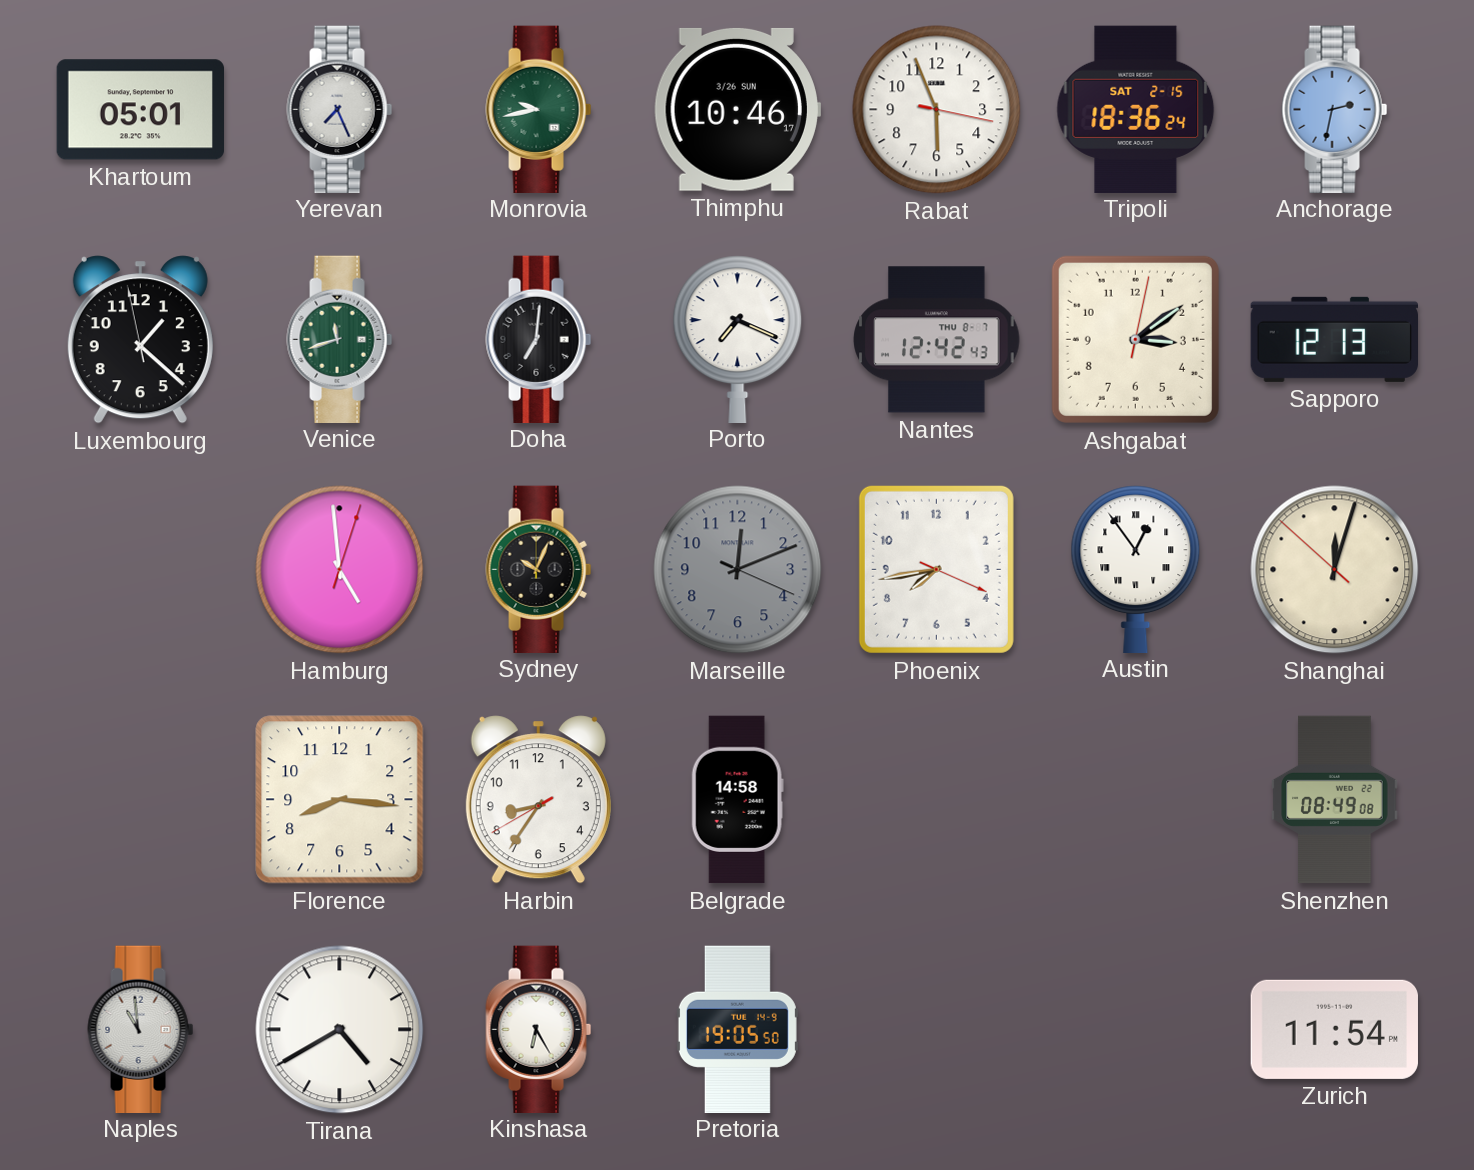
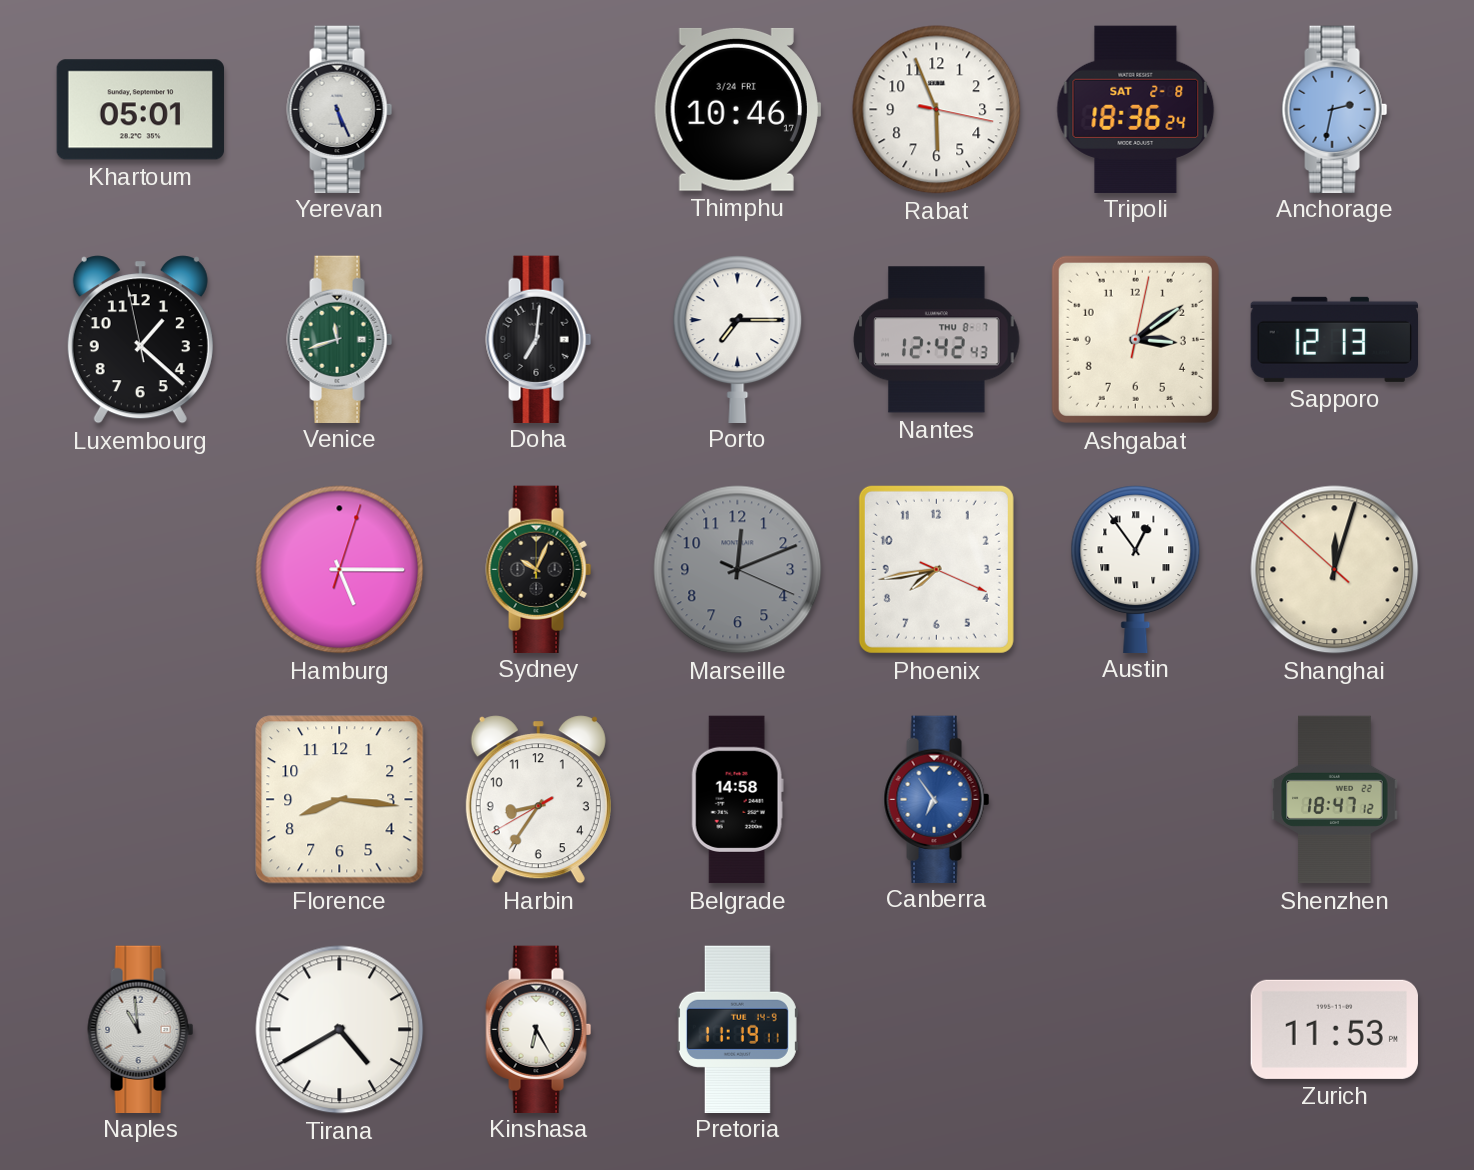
Yerevan: 7:26 -> 5:26 (340, 109)
Monrovia: 9:43 -> none (539, 109)
Thimphu date: 3/26 SUN -> 3/24 FRI (737, 109)
Tripoli date: SAT 2-15 -> SAT 2-8 (1136, 109)
Porto: 7:19 -> 7:15 (738, 339)
Hamburg: 4:59 -> 5:15 (340, 570)
Canberra: none -> 6:54 (937, 799)
Shenzhen: 08:49 -> 18:47 (1335, 800)
Pretoria: 19:05 -> 11:19 (737, 1029)
Zurich: 11:54 -> 11:53 (1334, 1029)
